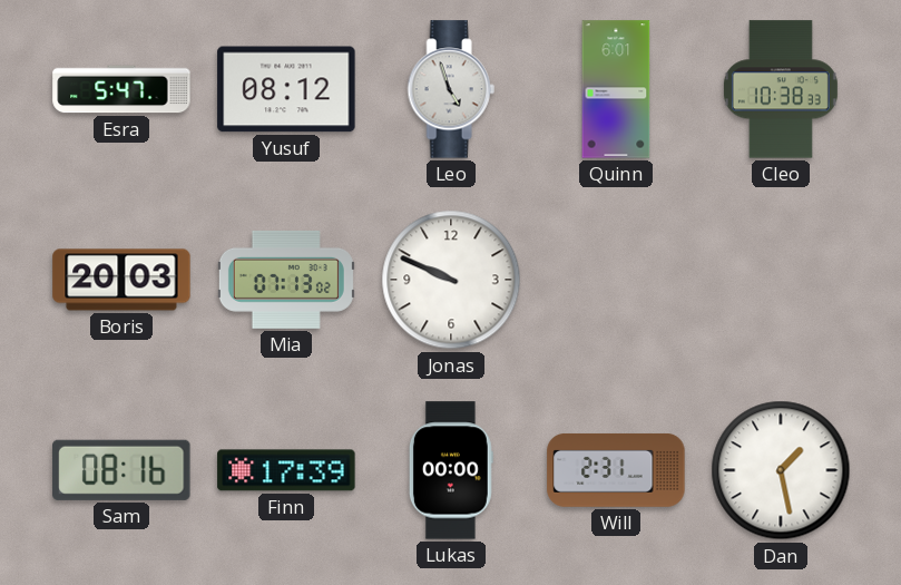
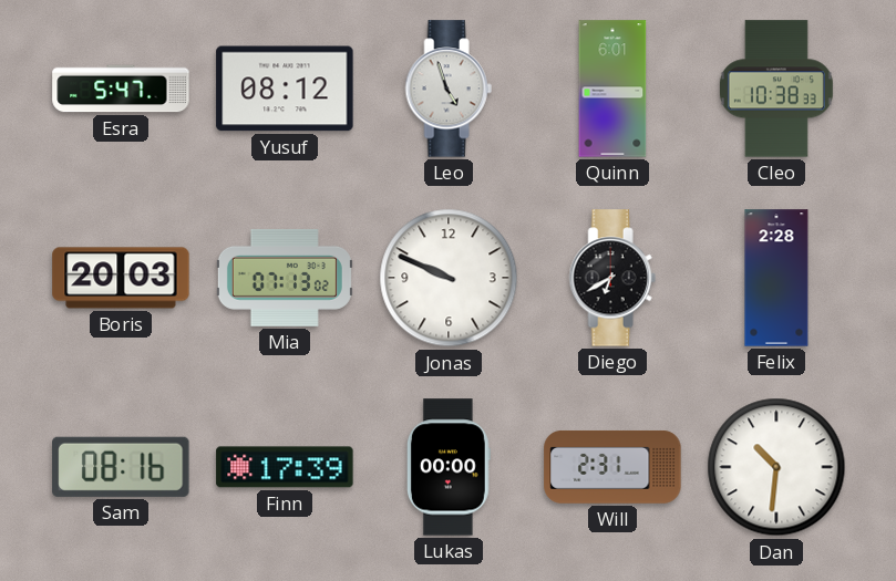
Diego: none -> 6:40 (612, 278)
Felix: none -> 2:28 (776, 278)
Dan: 1:28 -> 10:31 (776, 467)
